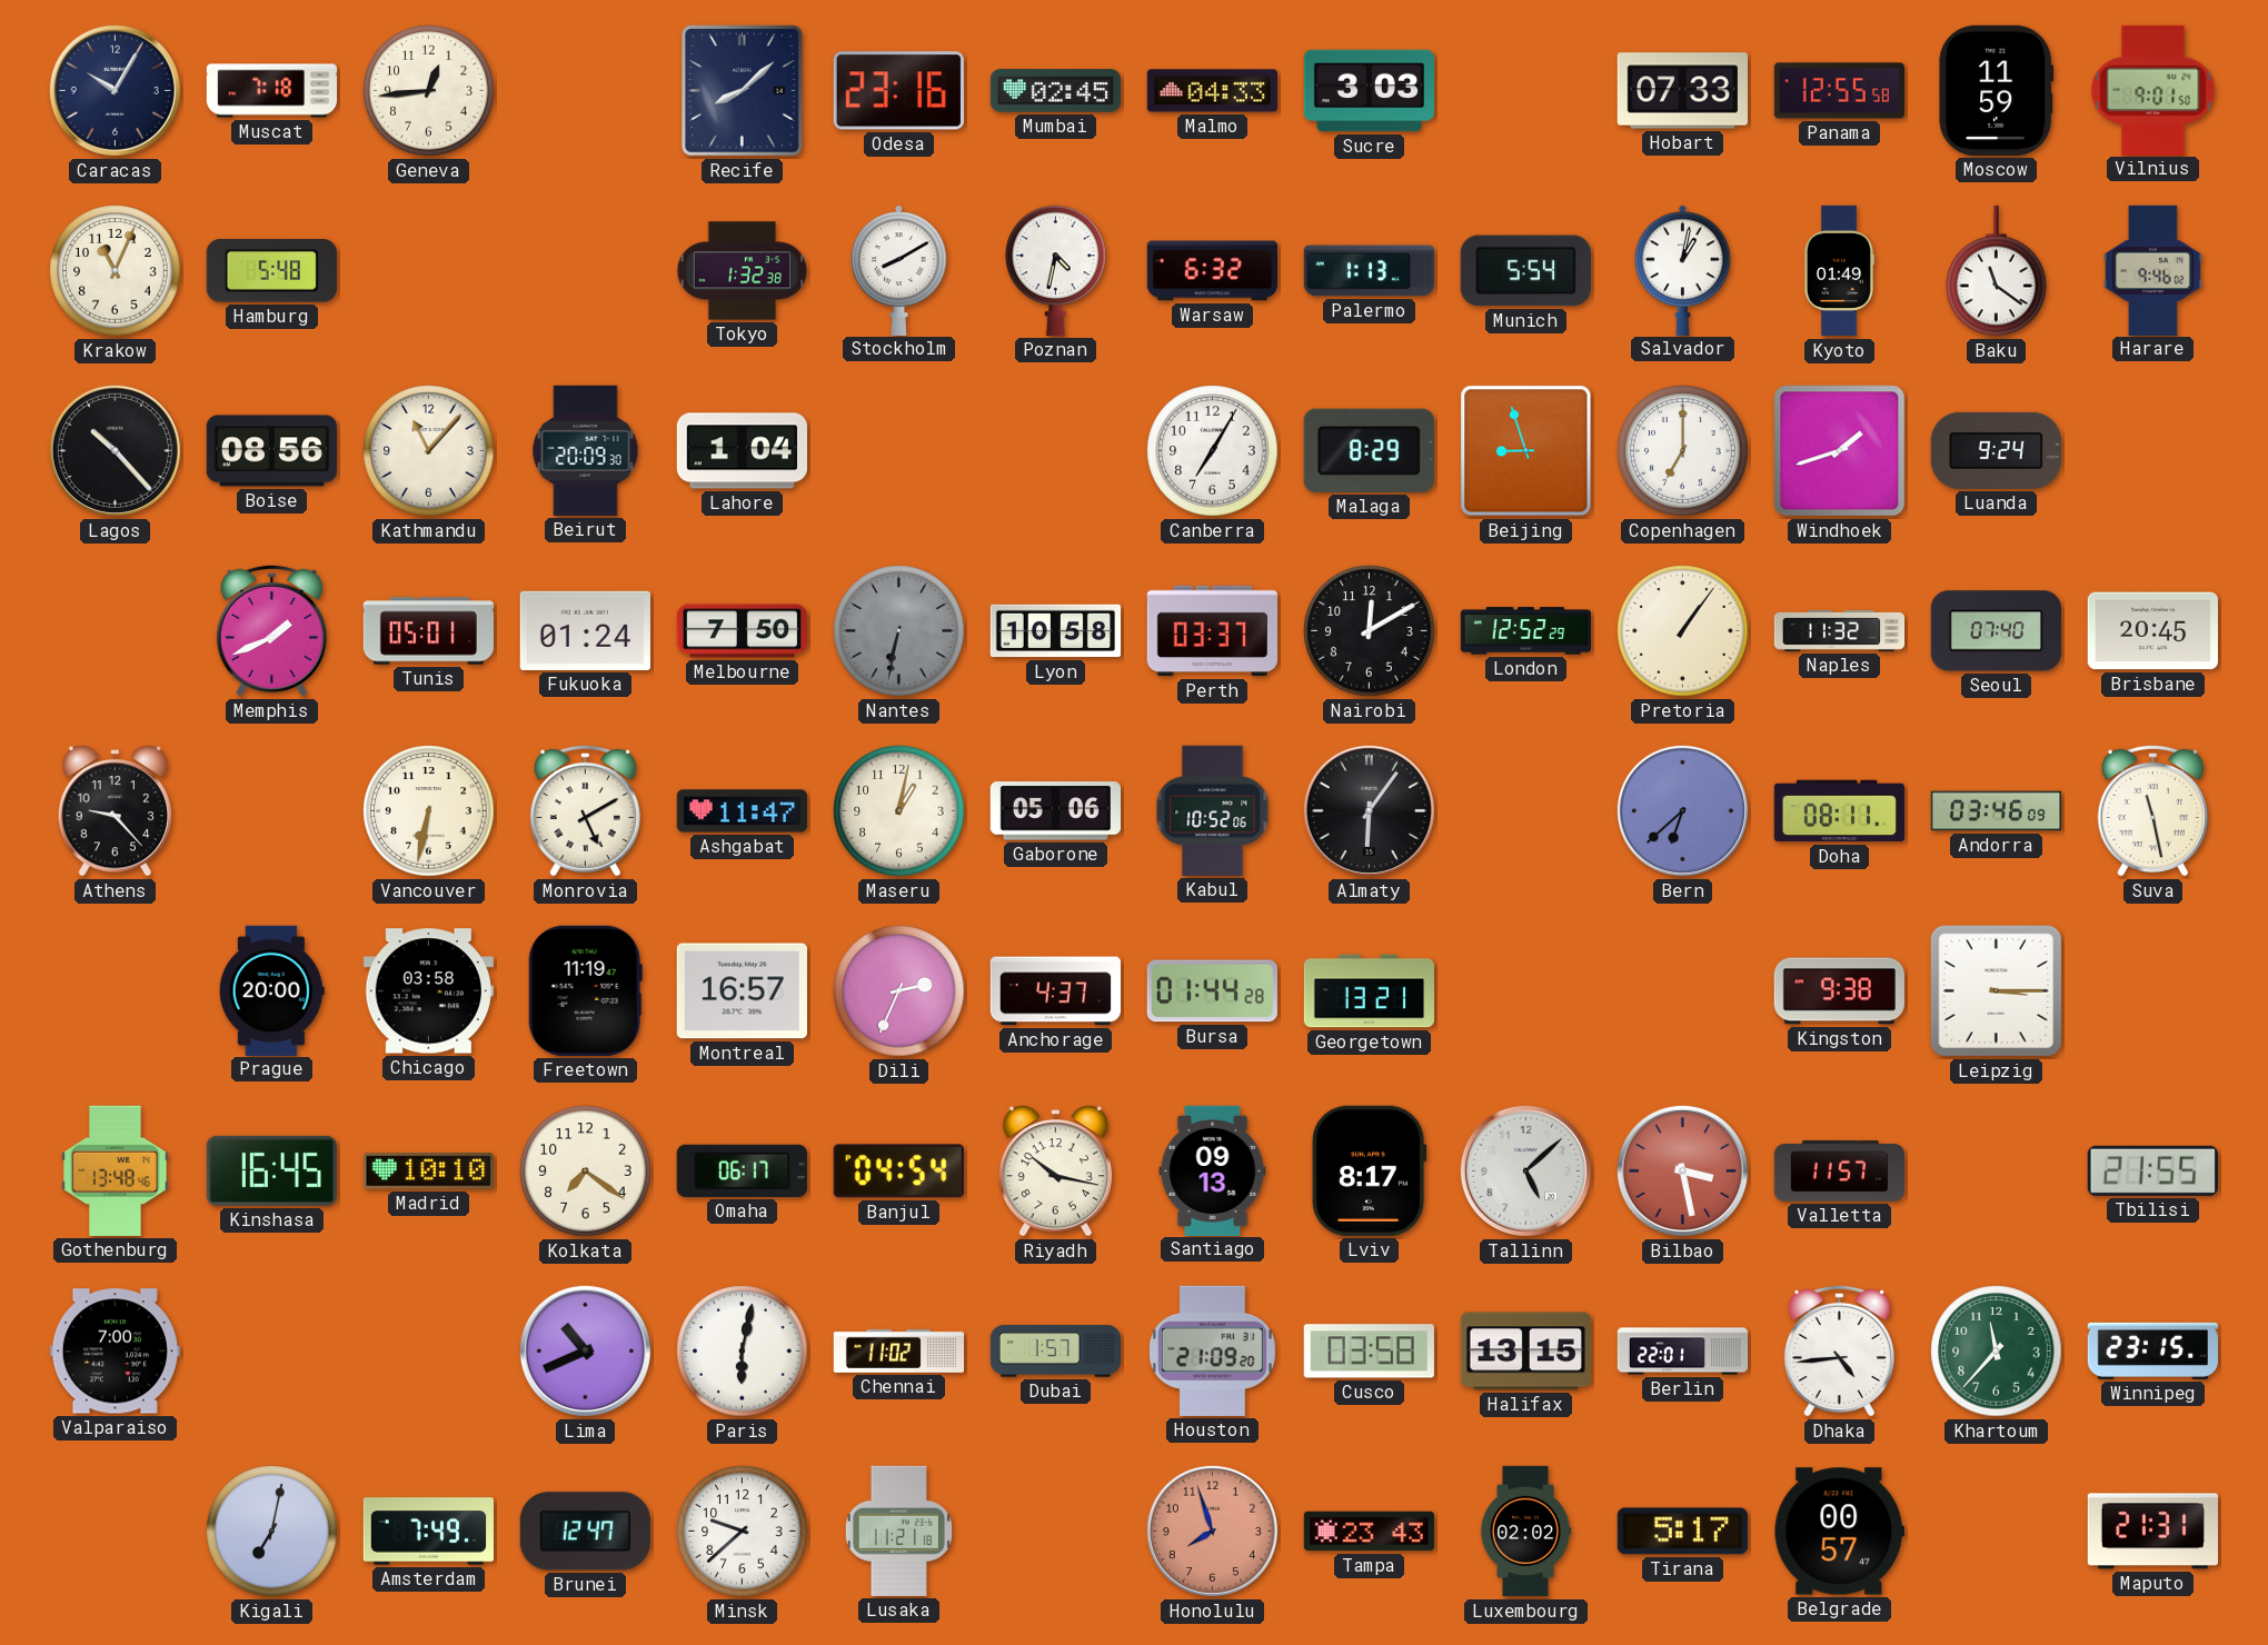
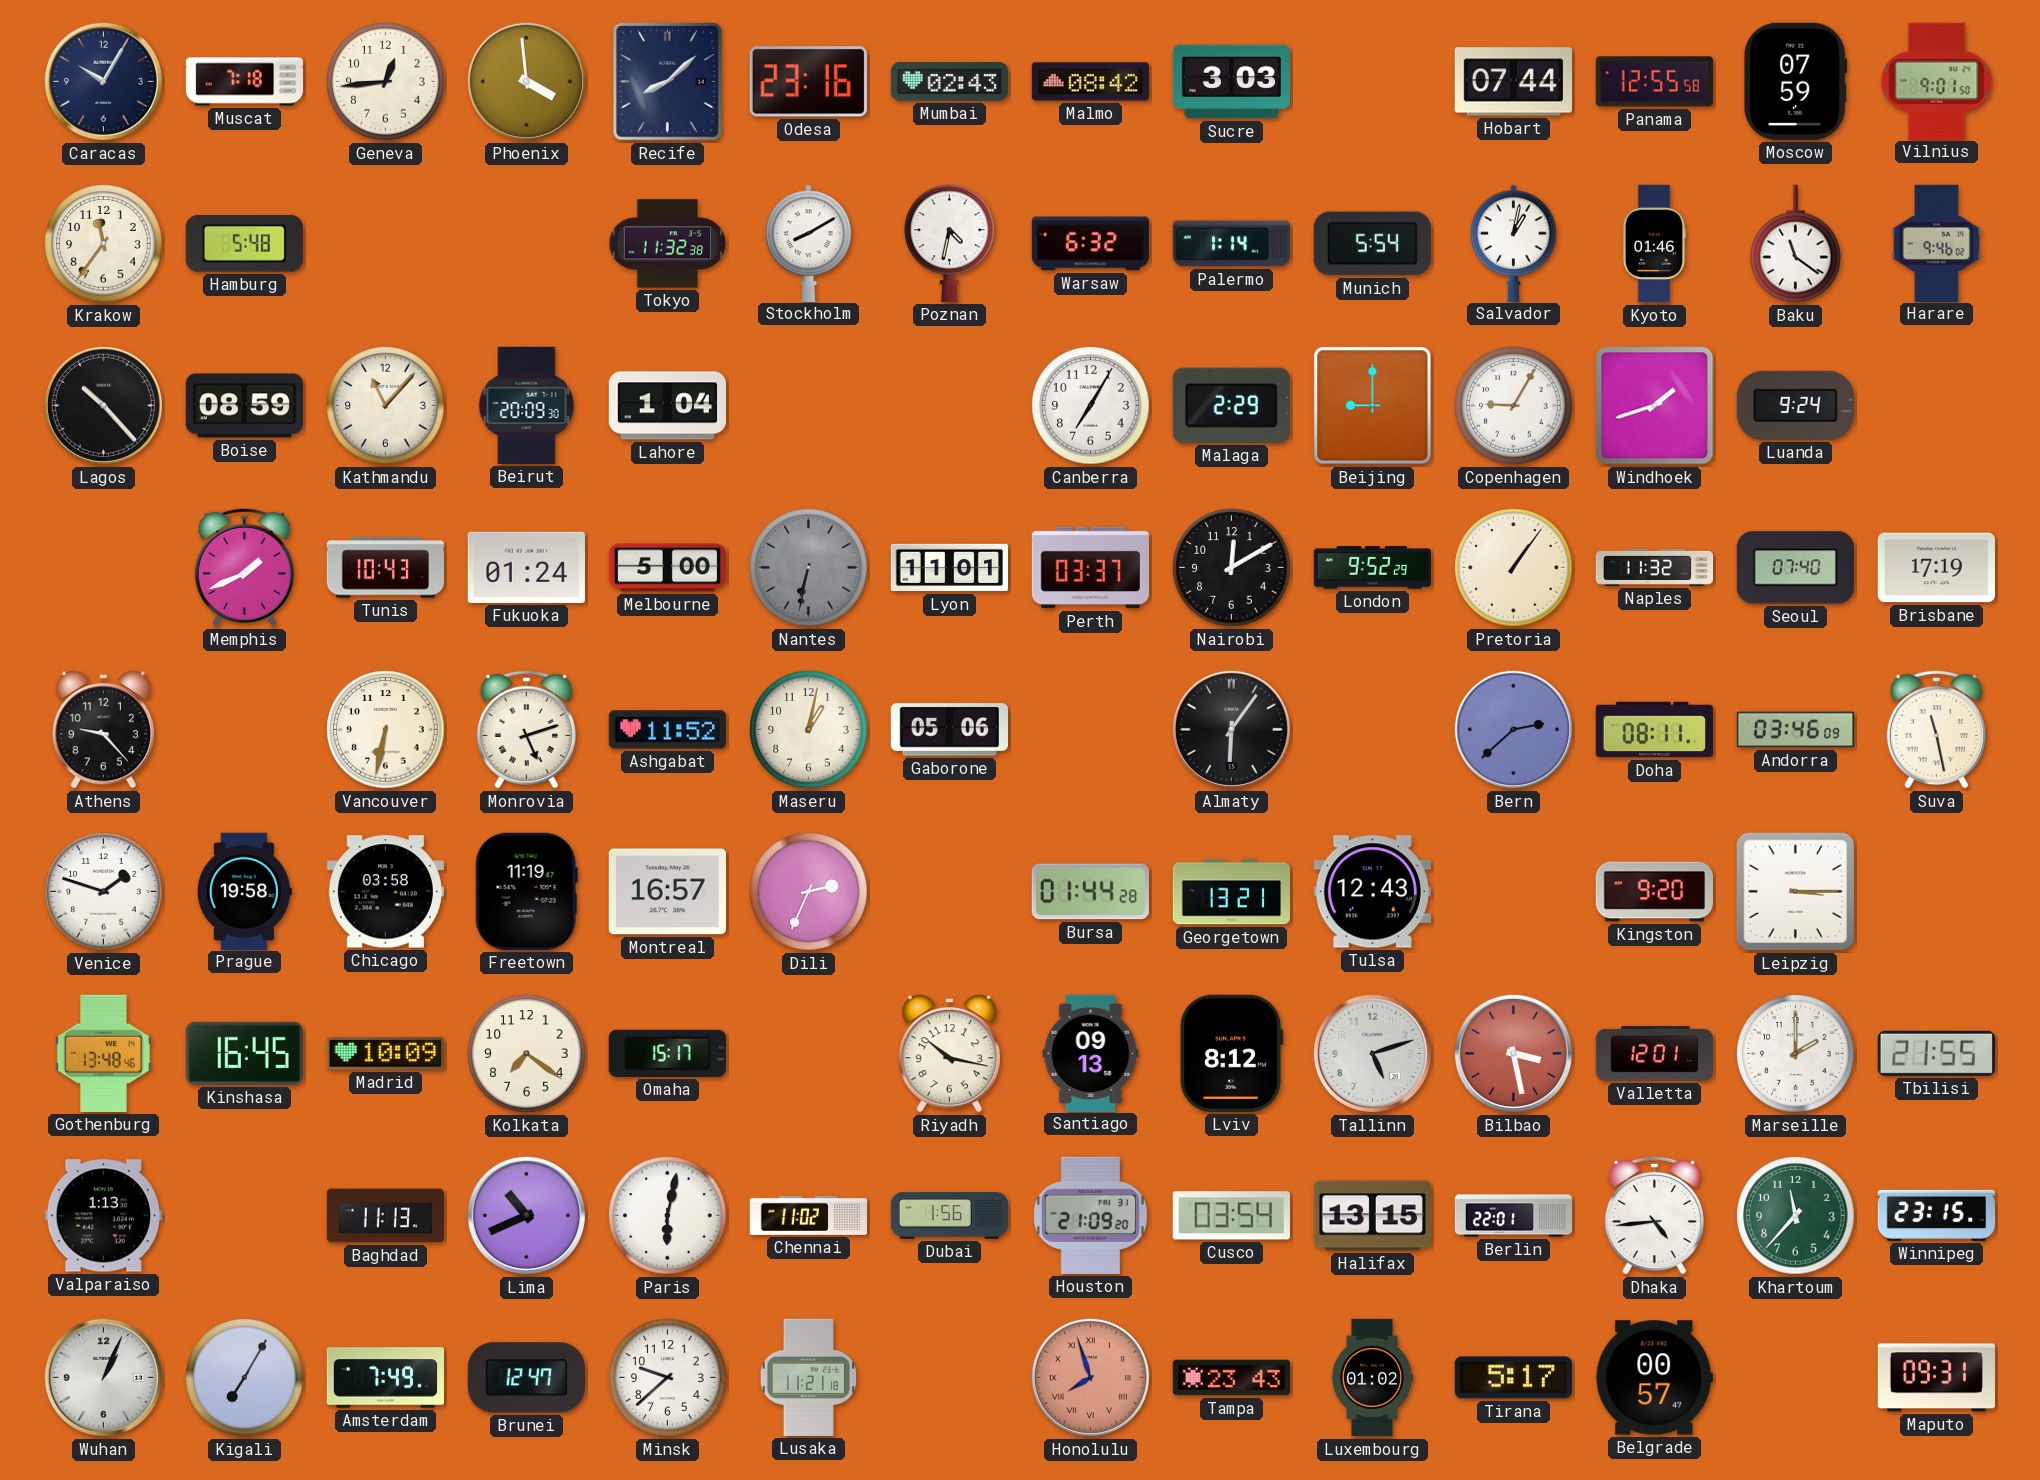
Phoenix: none -> 3:59 (526, 81)
Mumbai: 02:45 -> 02:43 (949, 82)
Malmo: 04:33 -> 08:42 (1090, 82)
Hobart: 07:33 -> 07:44 (1513, 82)
Moscow: 11:59 -> 07:59 (1796, 81)
Krakow: 11:04 -> 11:36 (104, 244)
Tokyo: 1:32 -> 11:32 (668, 244)
Palermo: 1:13 -> 1:14 (1231, 244)
Kyoto: 01:49 -> 01:46 (1654, 244)
Boise: 08:56 -> 08:59 (244, 406)
Malaga: 8:29 -> 2:29 (1231, 405)
Beijing: 8:57 -> 9:00 (1373, 406)
Copenhagen: 7:00 -> 9:05 (1514, 406)
Tunis: 05:01 -> 10:43 (385, 568)
Melbourne: 7:50 -> 5:00 (667, 568)
Lyon: 10:58 -> 11:01 (949, 568)
London: 12:52 -> 9:52 (1372, 568)
Brisbane: 20:45 -> 17:19 (1936, 568)
Monrovia: 5:10 -> 5:12 (526, 729)
Ashgabat: 11:47 -> 11:52 (667, 730)
Kabul: 10:52 -> none (1213, 810)
Bern: 6:38 -> 2:38 (1513, 729)
Venice: none -> 1:48 (104, 892)
Prague: 20:00 -> 19:58 (244, 891)
Anchorage: 4:37 -> none (1055, 991)
Tulsa: none -> 12:43 (1372, 892)
Kingston: 9:38 -> 9:20 (1654, 892)
Madrid: 10:10 -> 10:09 (385, 1054)
Omaha: 06:17 -> 15:17 (667, 1053)
Banjul: 04:54 -> none (898, 1172)
Lviv: 8:17 -> 8:12 (1231, 1053)
Tallinn: 5:08 -> 5:12 (1372, 1053)
Valletta: 11:57 -> 12:01 (1654, 1053)
Marseille: none -> 2:00 (1796, 1054)
Valparaiso: 7:00 -> 1:13 (103, 1216)
Baghdad: none -> 11:13 (385, 1216)
Dubai: 1:57 -> 1:56 (949, 1216)
Cusco: 03:58 -> 03:54 (1231, 1216)
Wuhan: none -> 1:04 (103, 1377)
Kigali: 7:02 -> 7:05 (245, 1378)
Honolulu numerals: Arabic -> Roman (1090, 1377)
Luxembourg: 02:02 -> 01:02 (1372, 1378)
Maputo: 21:31 -> 09:31 (1936, 1378)
